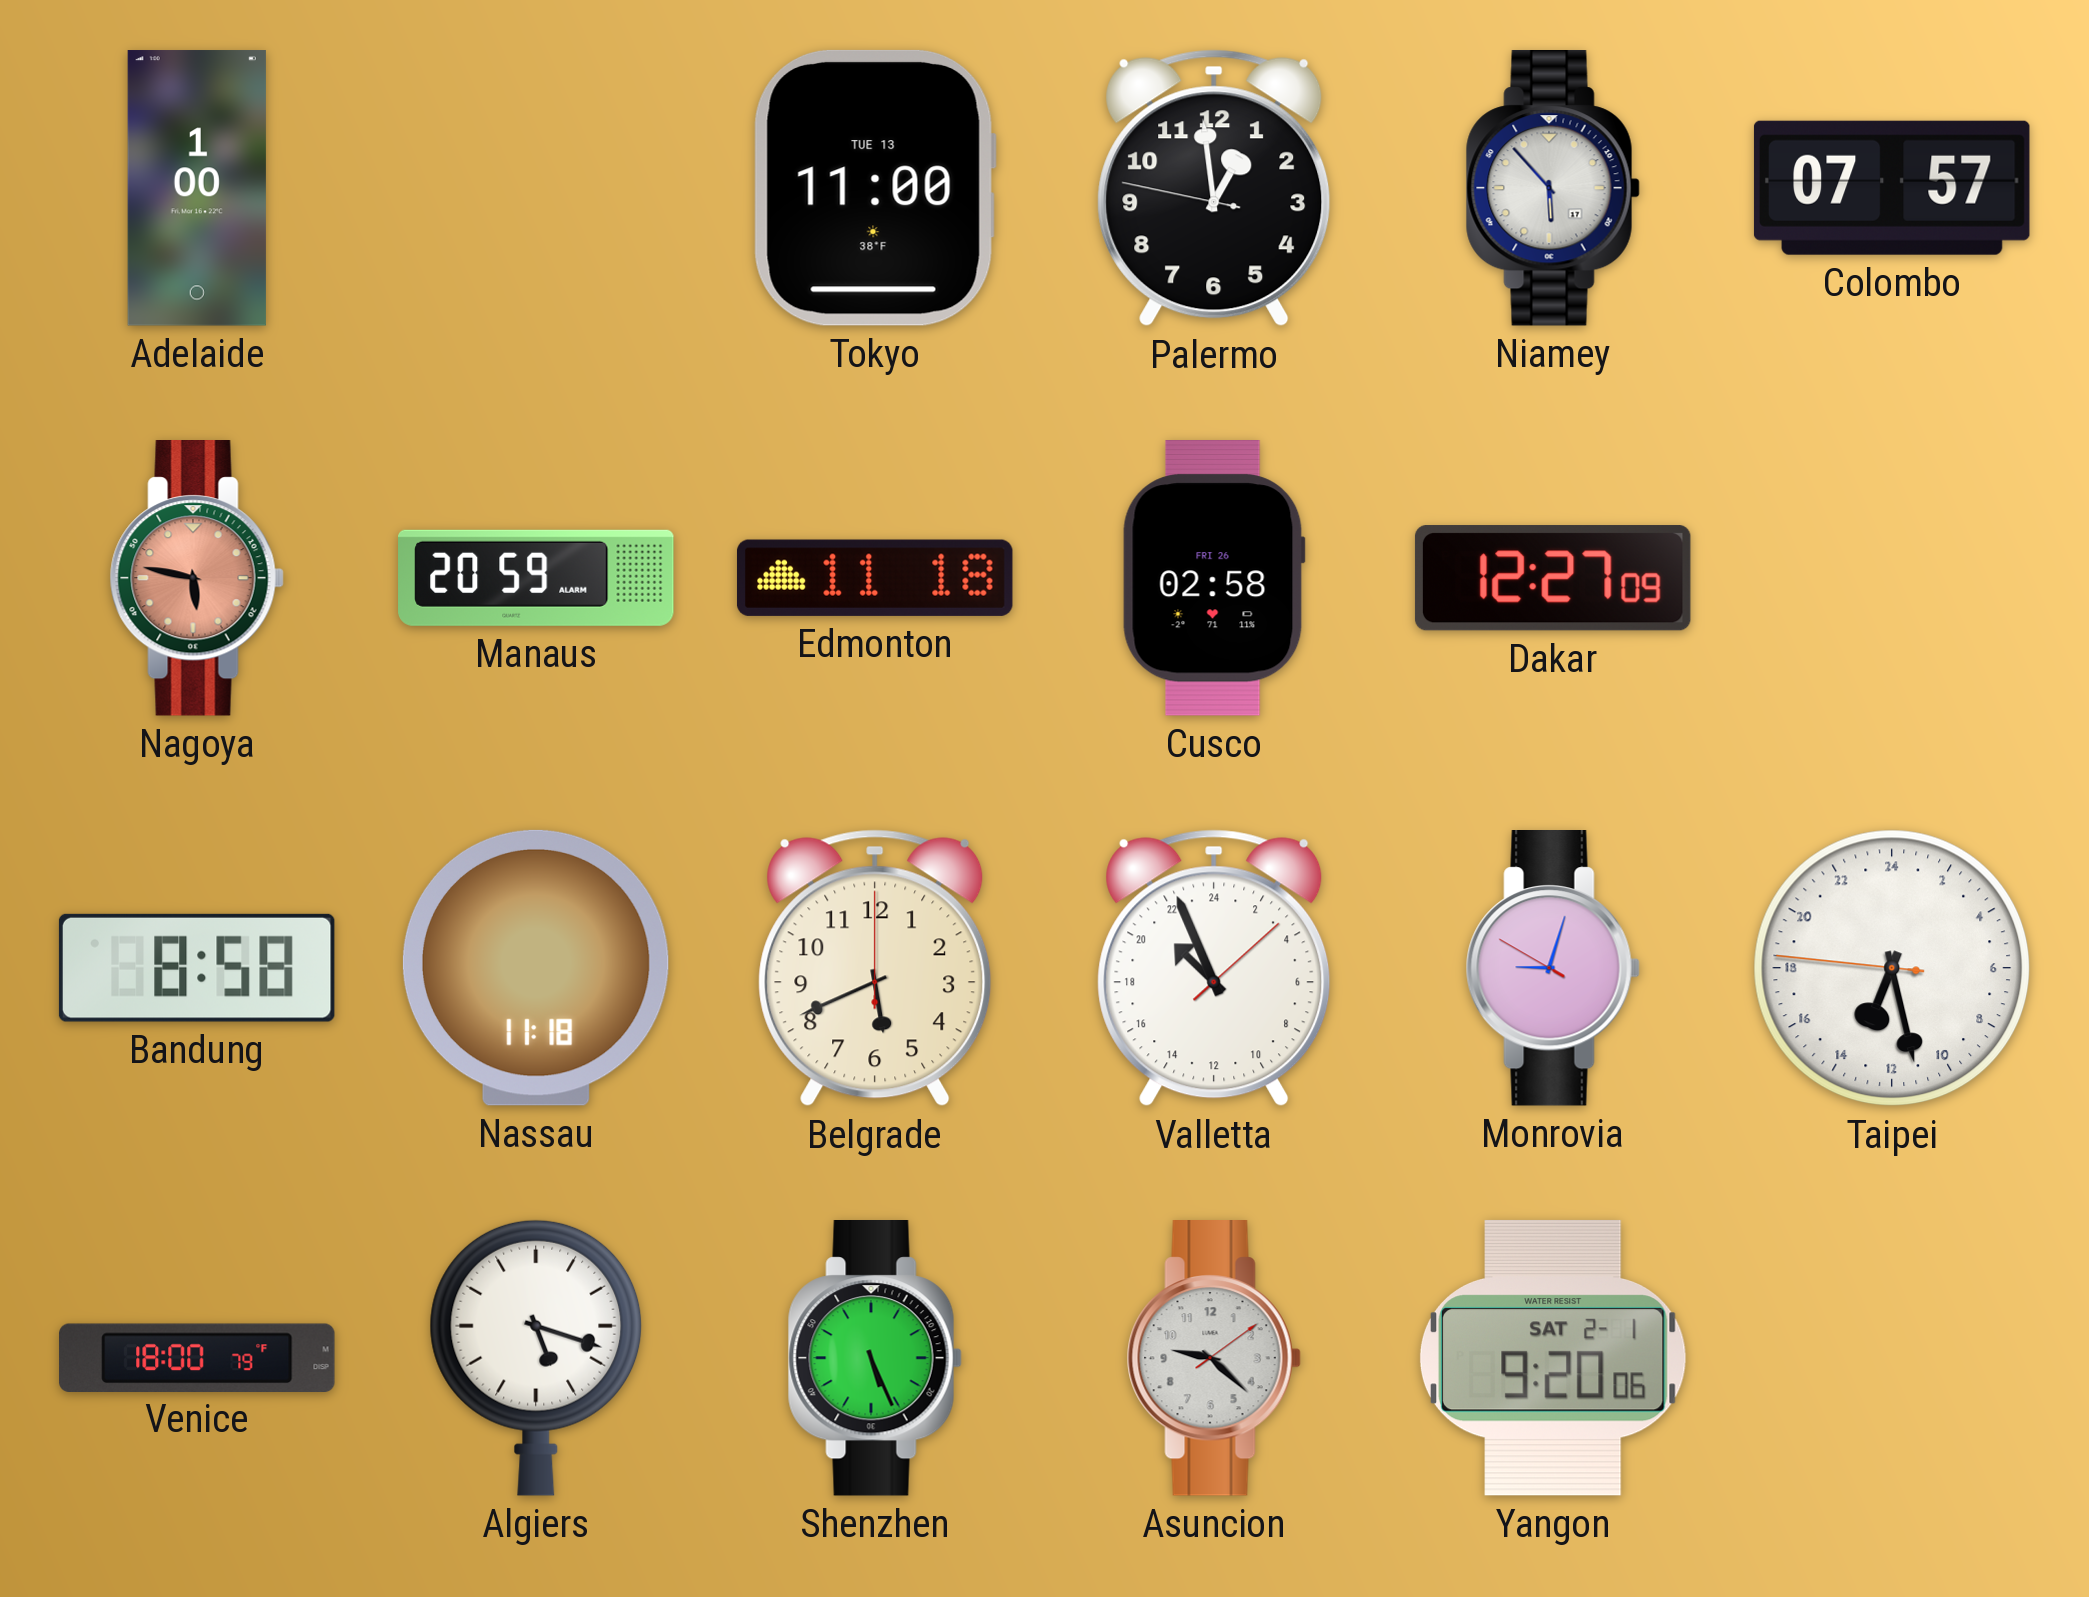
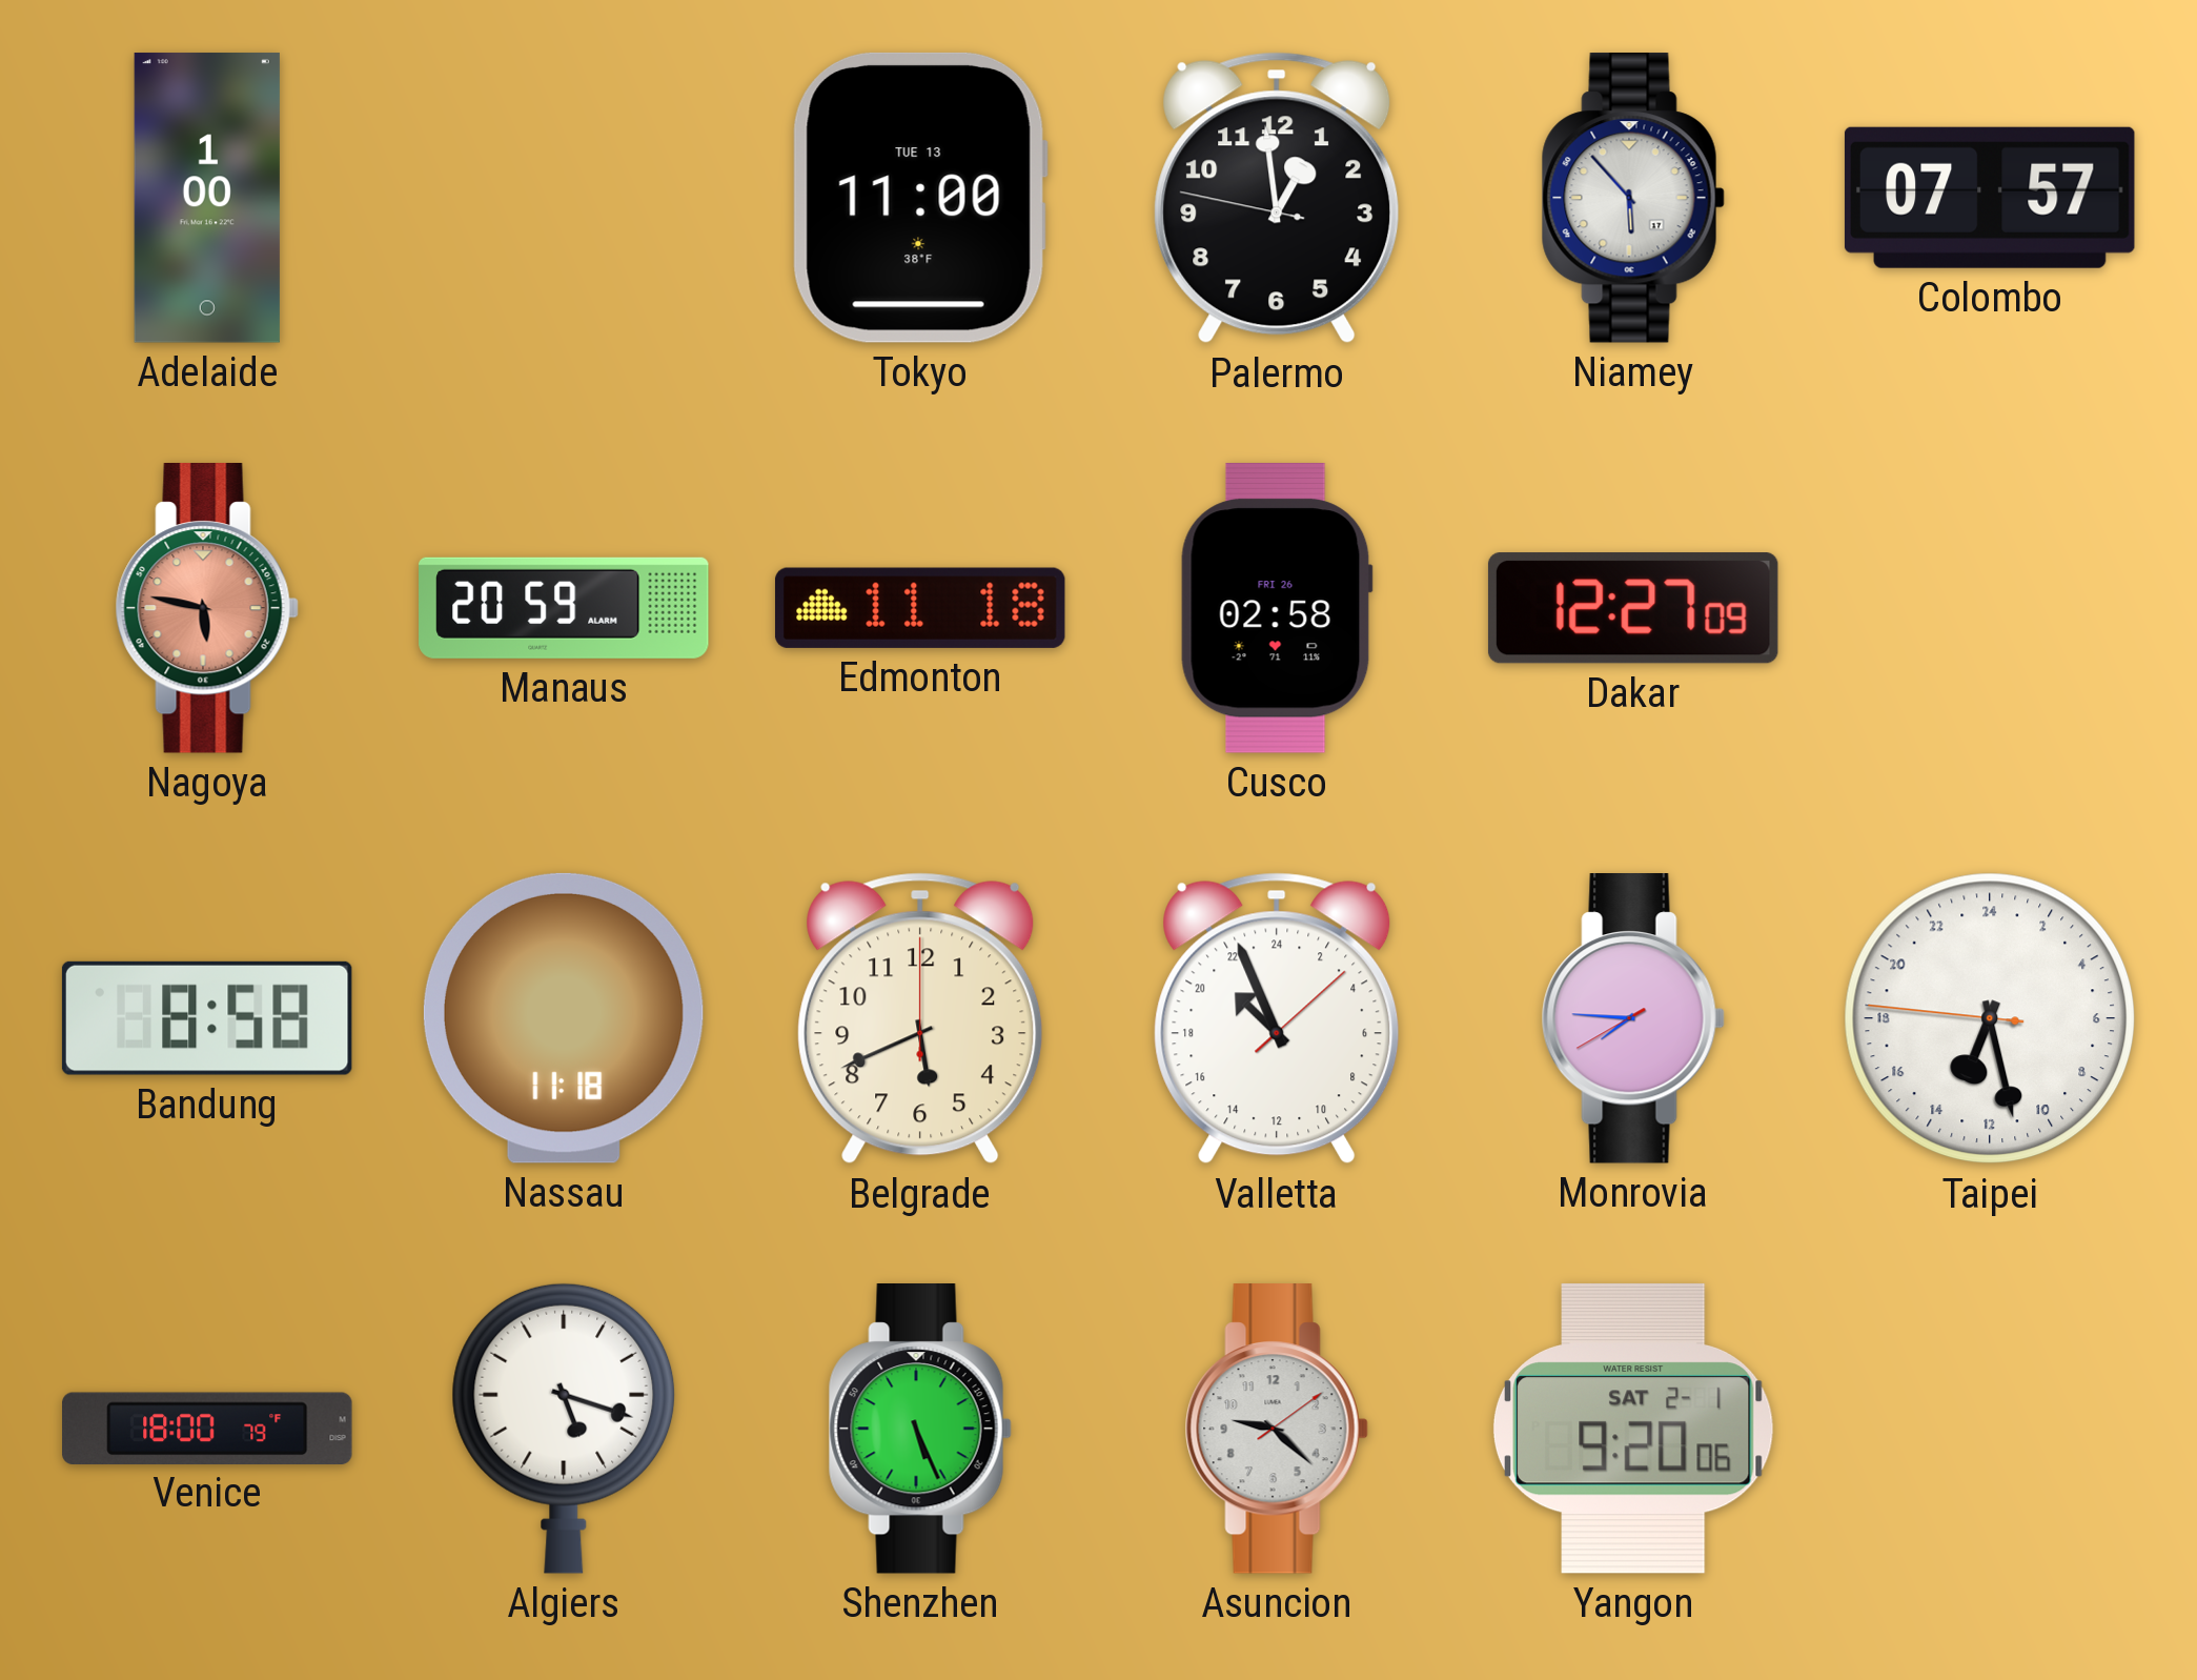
Monrovia: 9:02 -> 7:45 (1633, 1019)
